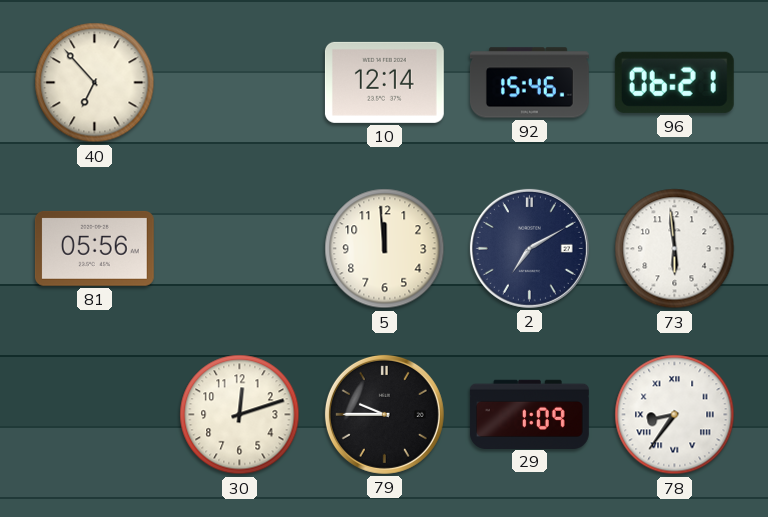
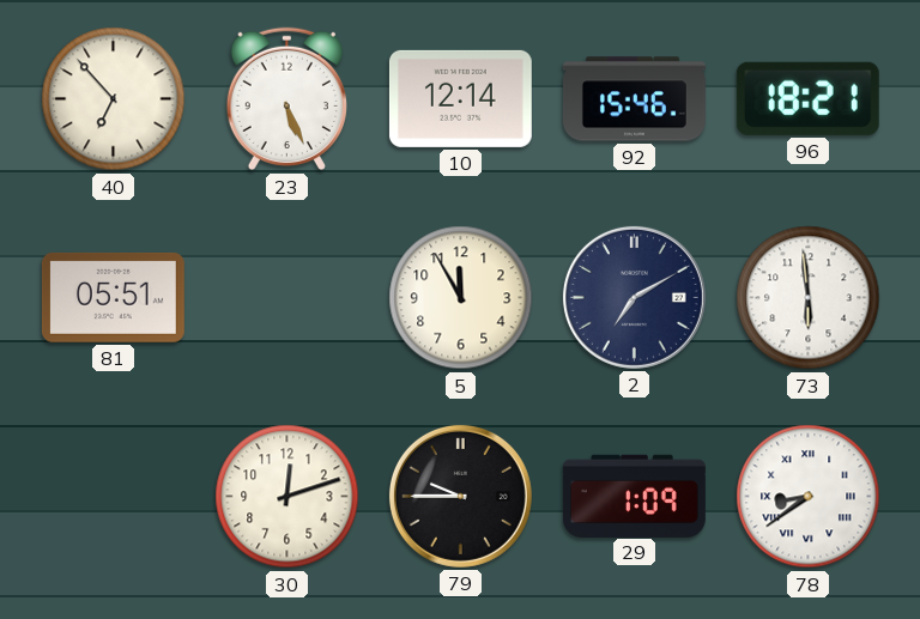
23: none -> 5:26 (286, 99)
96: 06:21 -> 18:21 (807, 98)
81: 05:56 -> 05:51 (113, 297)
5: 11:59 -> 11:55 (461, 298)
78: 8:36 -> 8:39 (809, 497)
